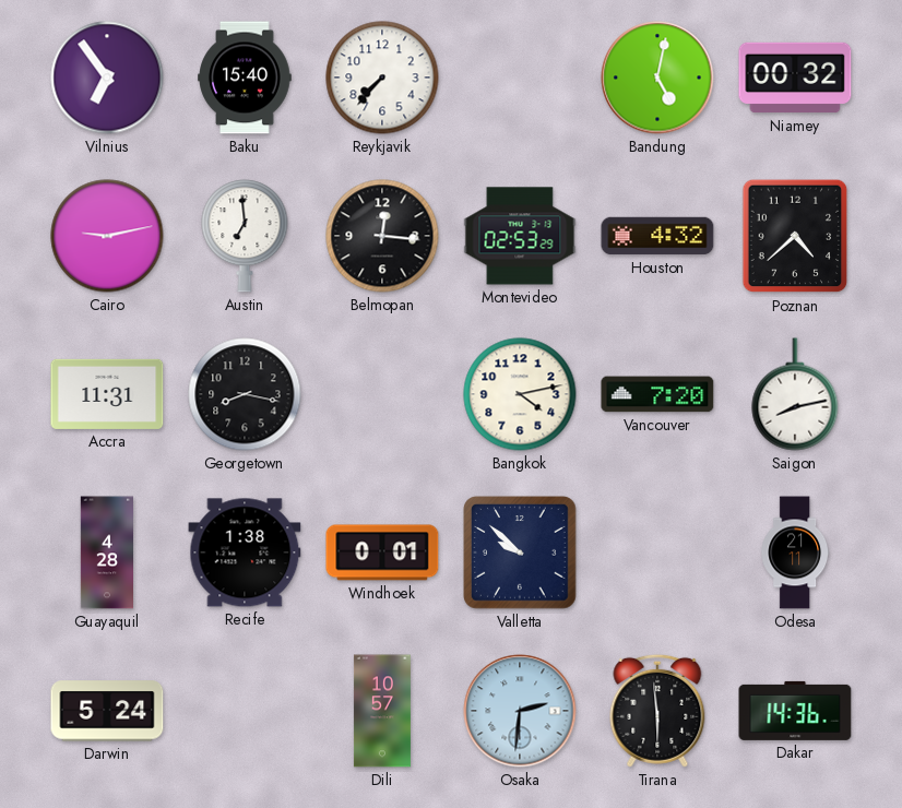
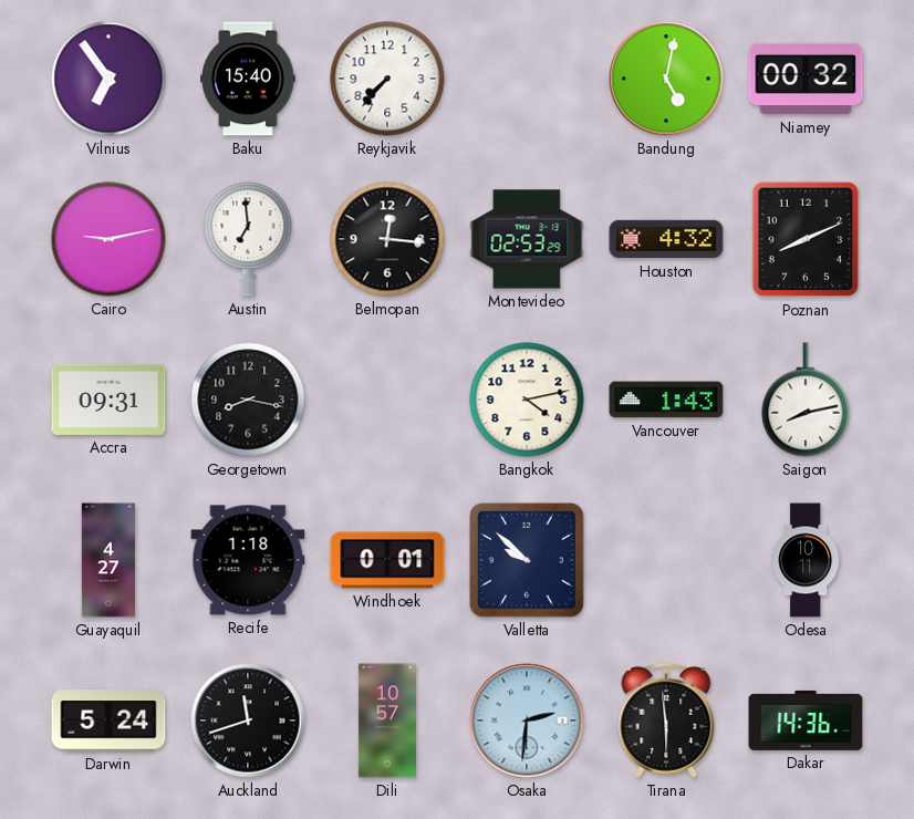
Poznan: 4:38 -> 8:11 (806, 239)
Accra: 11:31 -> 09:31 (108, 400)
Vancouver: 7:20 -> 1:43 (666, 400)
Guayaquil: 4:28 -> 4:27 (107, 560)
Recife: 1:38 -> 1:18 (248, 560)
Odesa: 21:11 -> 10:11 (806, 560)
Auckland: none -> 11:42 (248, 720)
